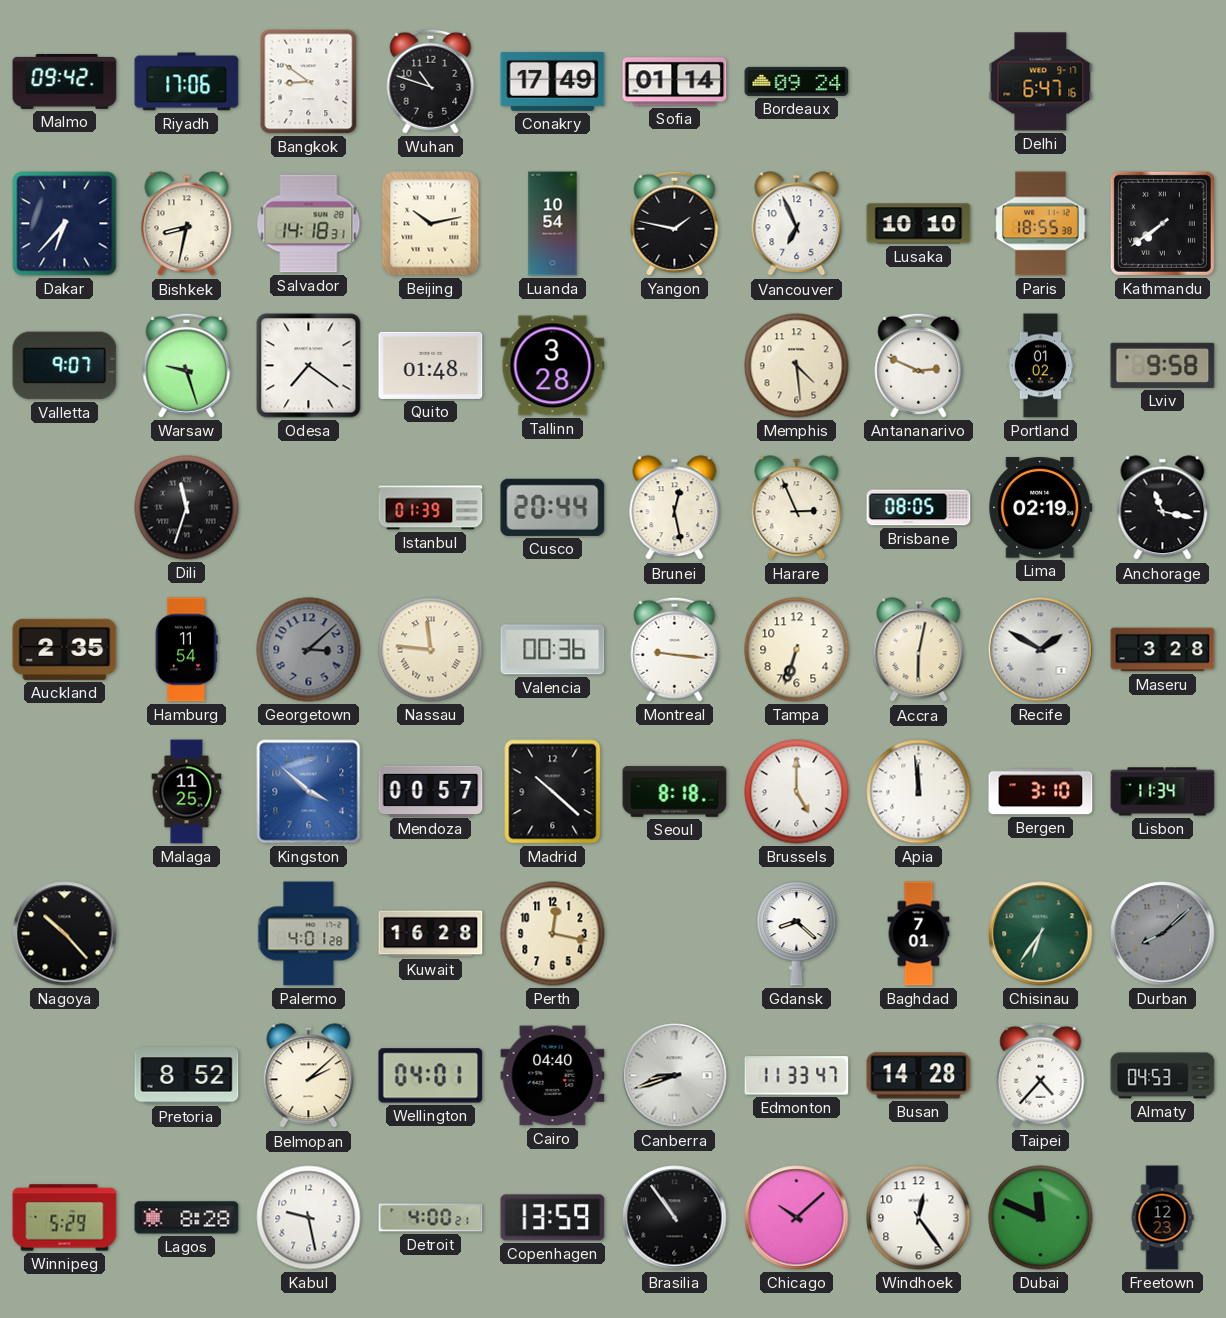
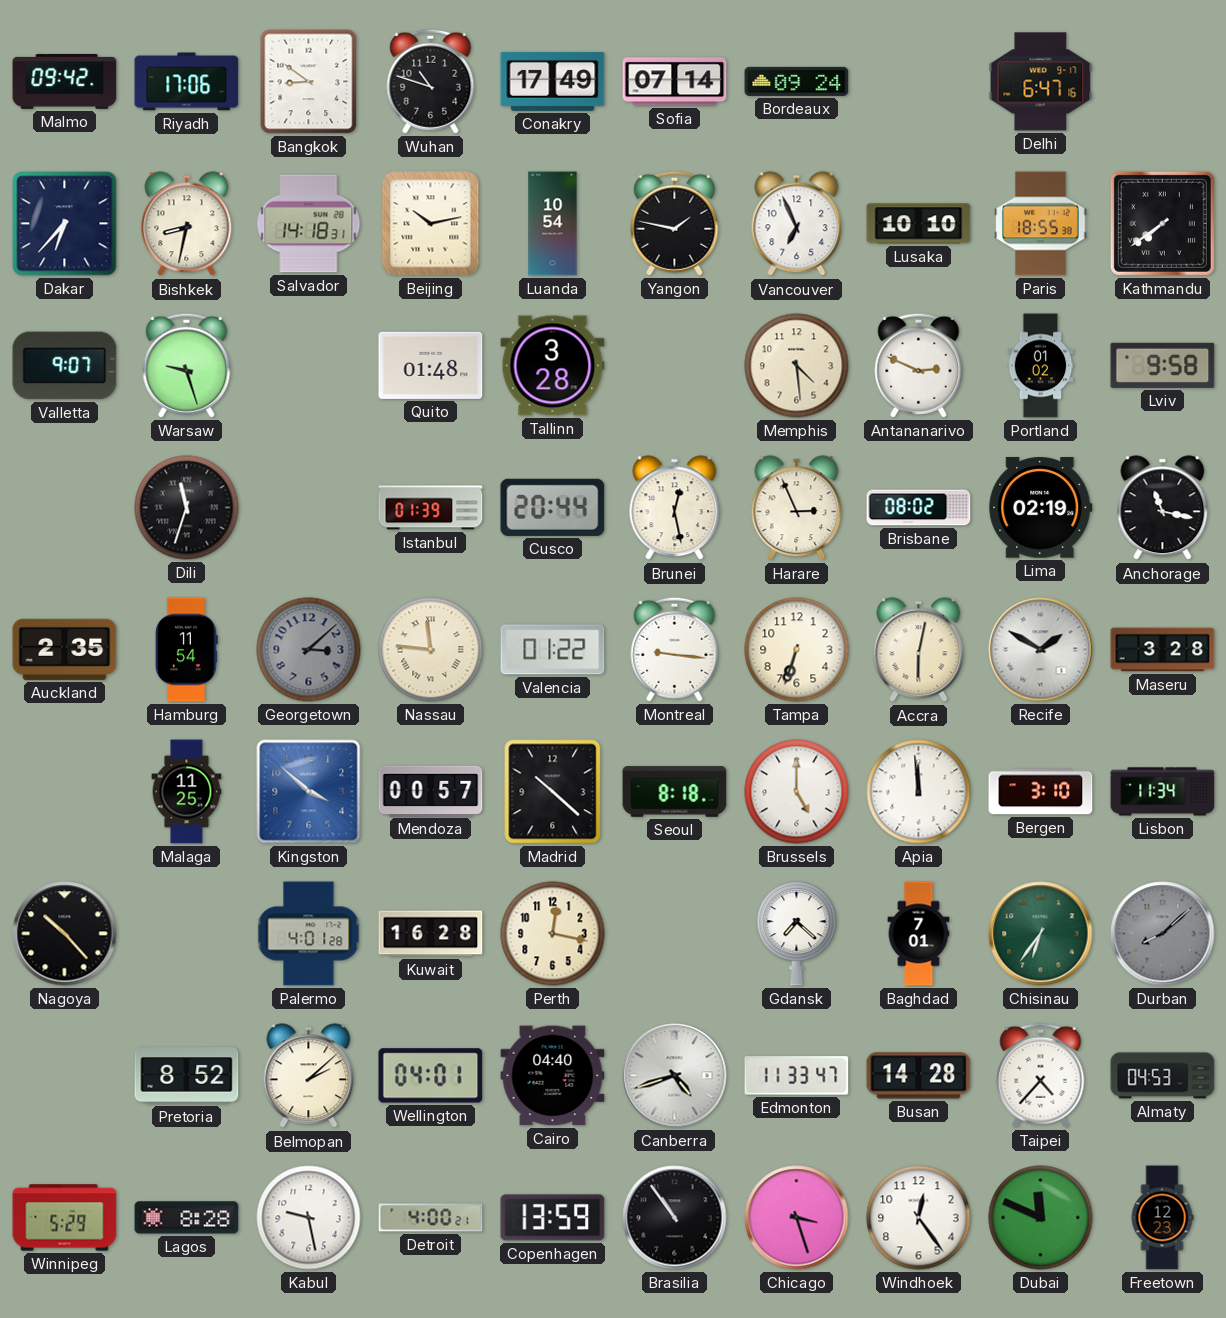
Sofia: 01:14 -> 07:14 (675, 82)
Odesa: 7:21 -> none (309, 366)
Brisbane: 08:05 -> 08:02 (919, 508)
Valencia: 00:36 -> 01:22 (553, 650)
Gdansk: 8:22 -> 7:22 (797, 934)
Canberra: 8:42 -> 4:42 (675, 1076)
Chicago: 10:08 -> 3:27 (797, 1218)
